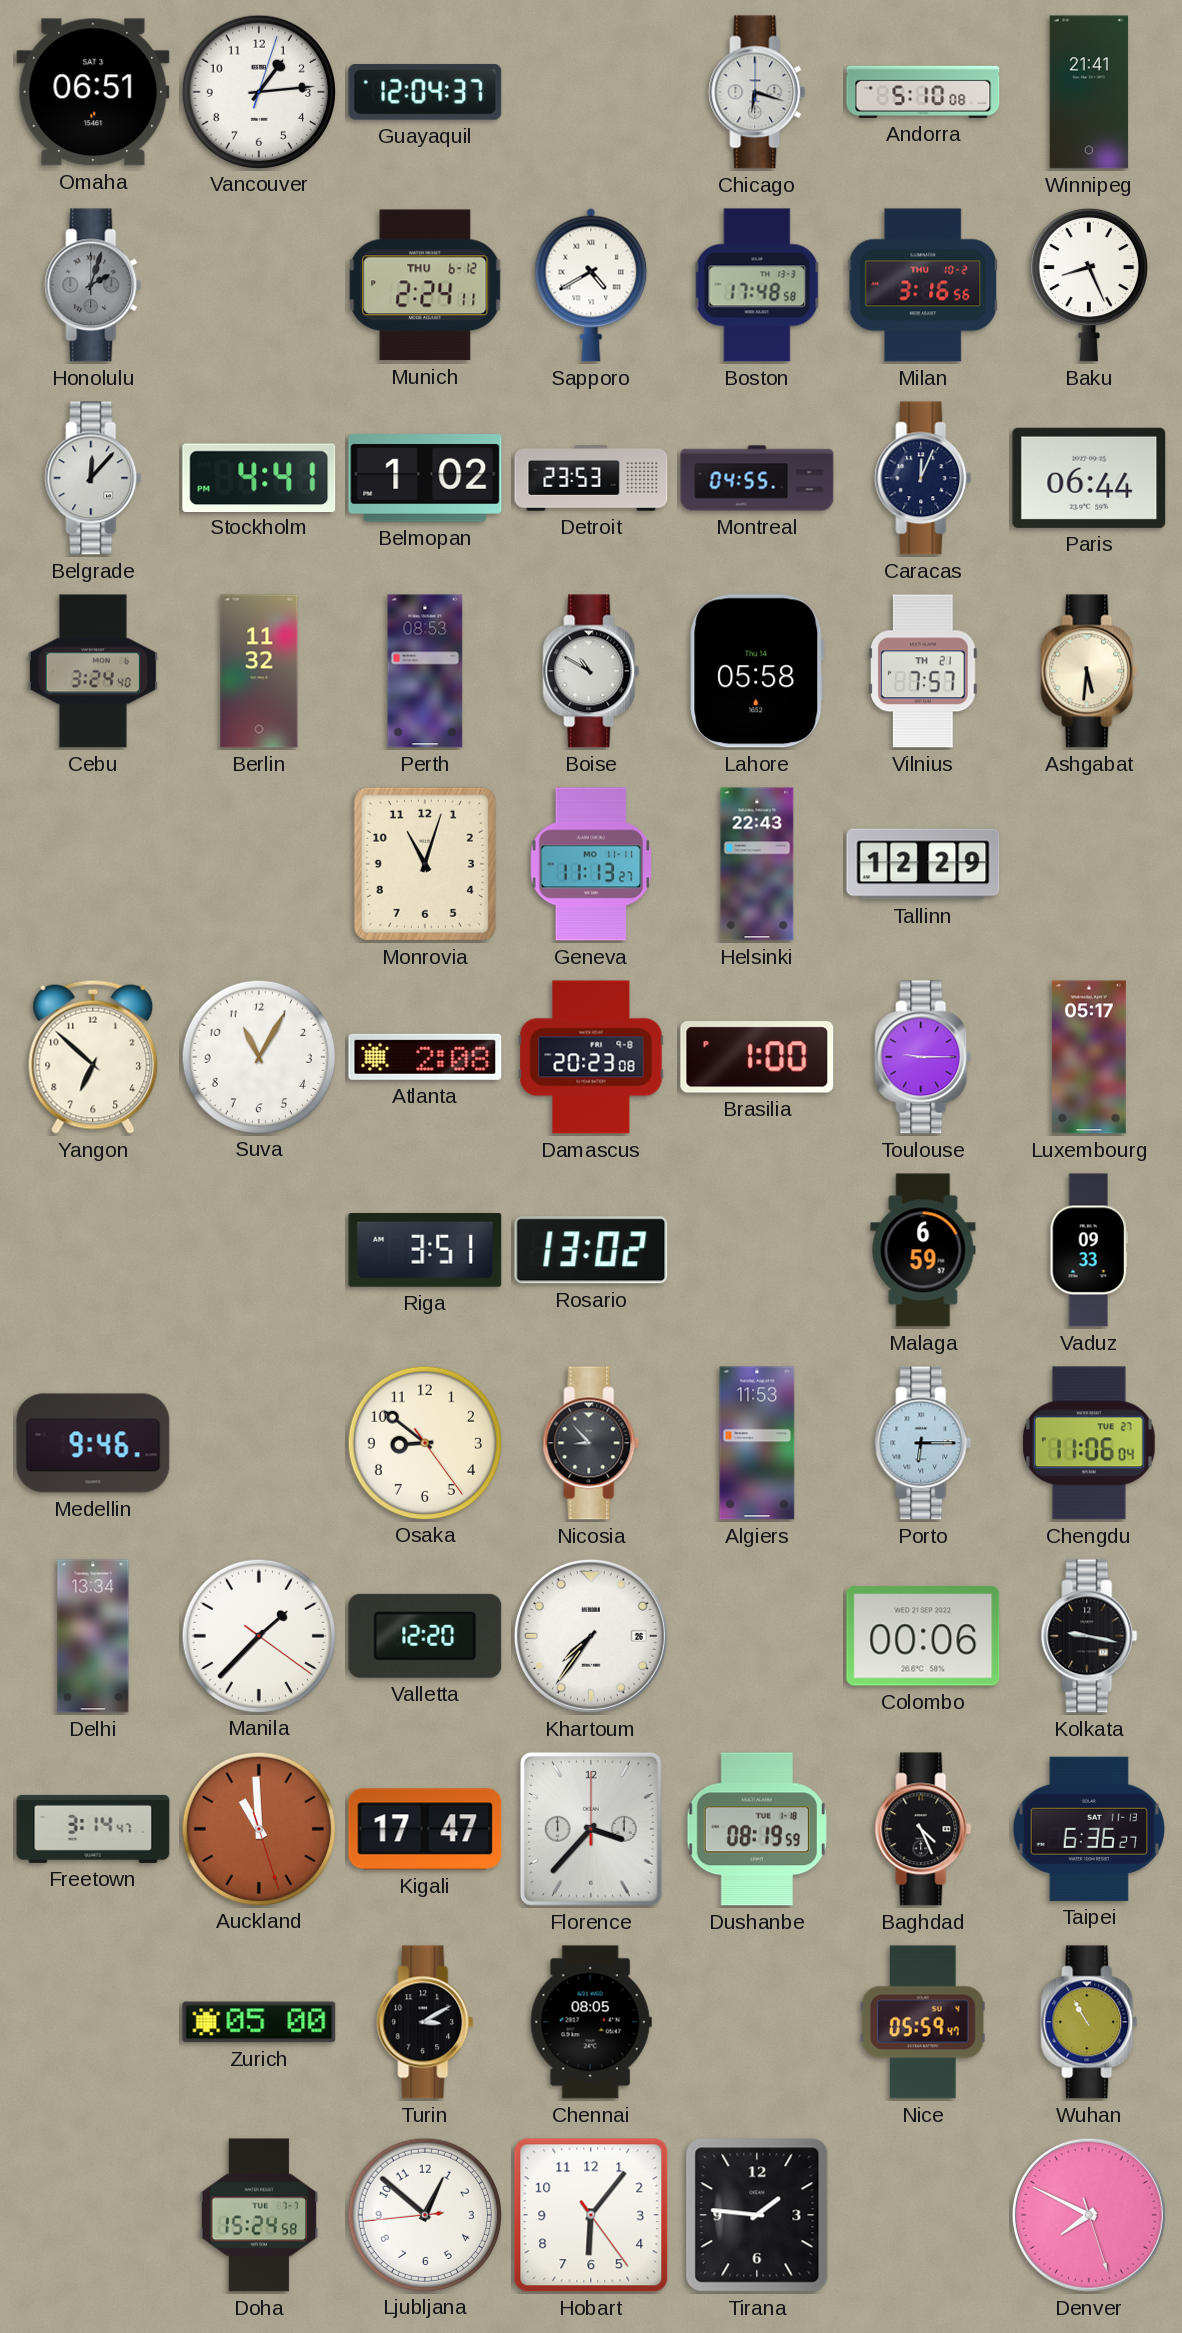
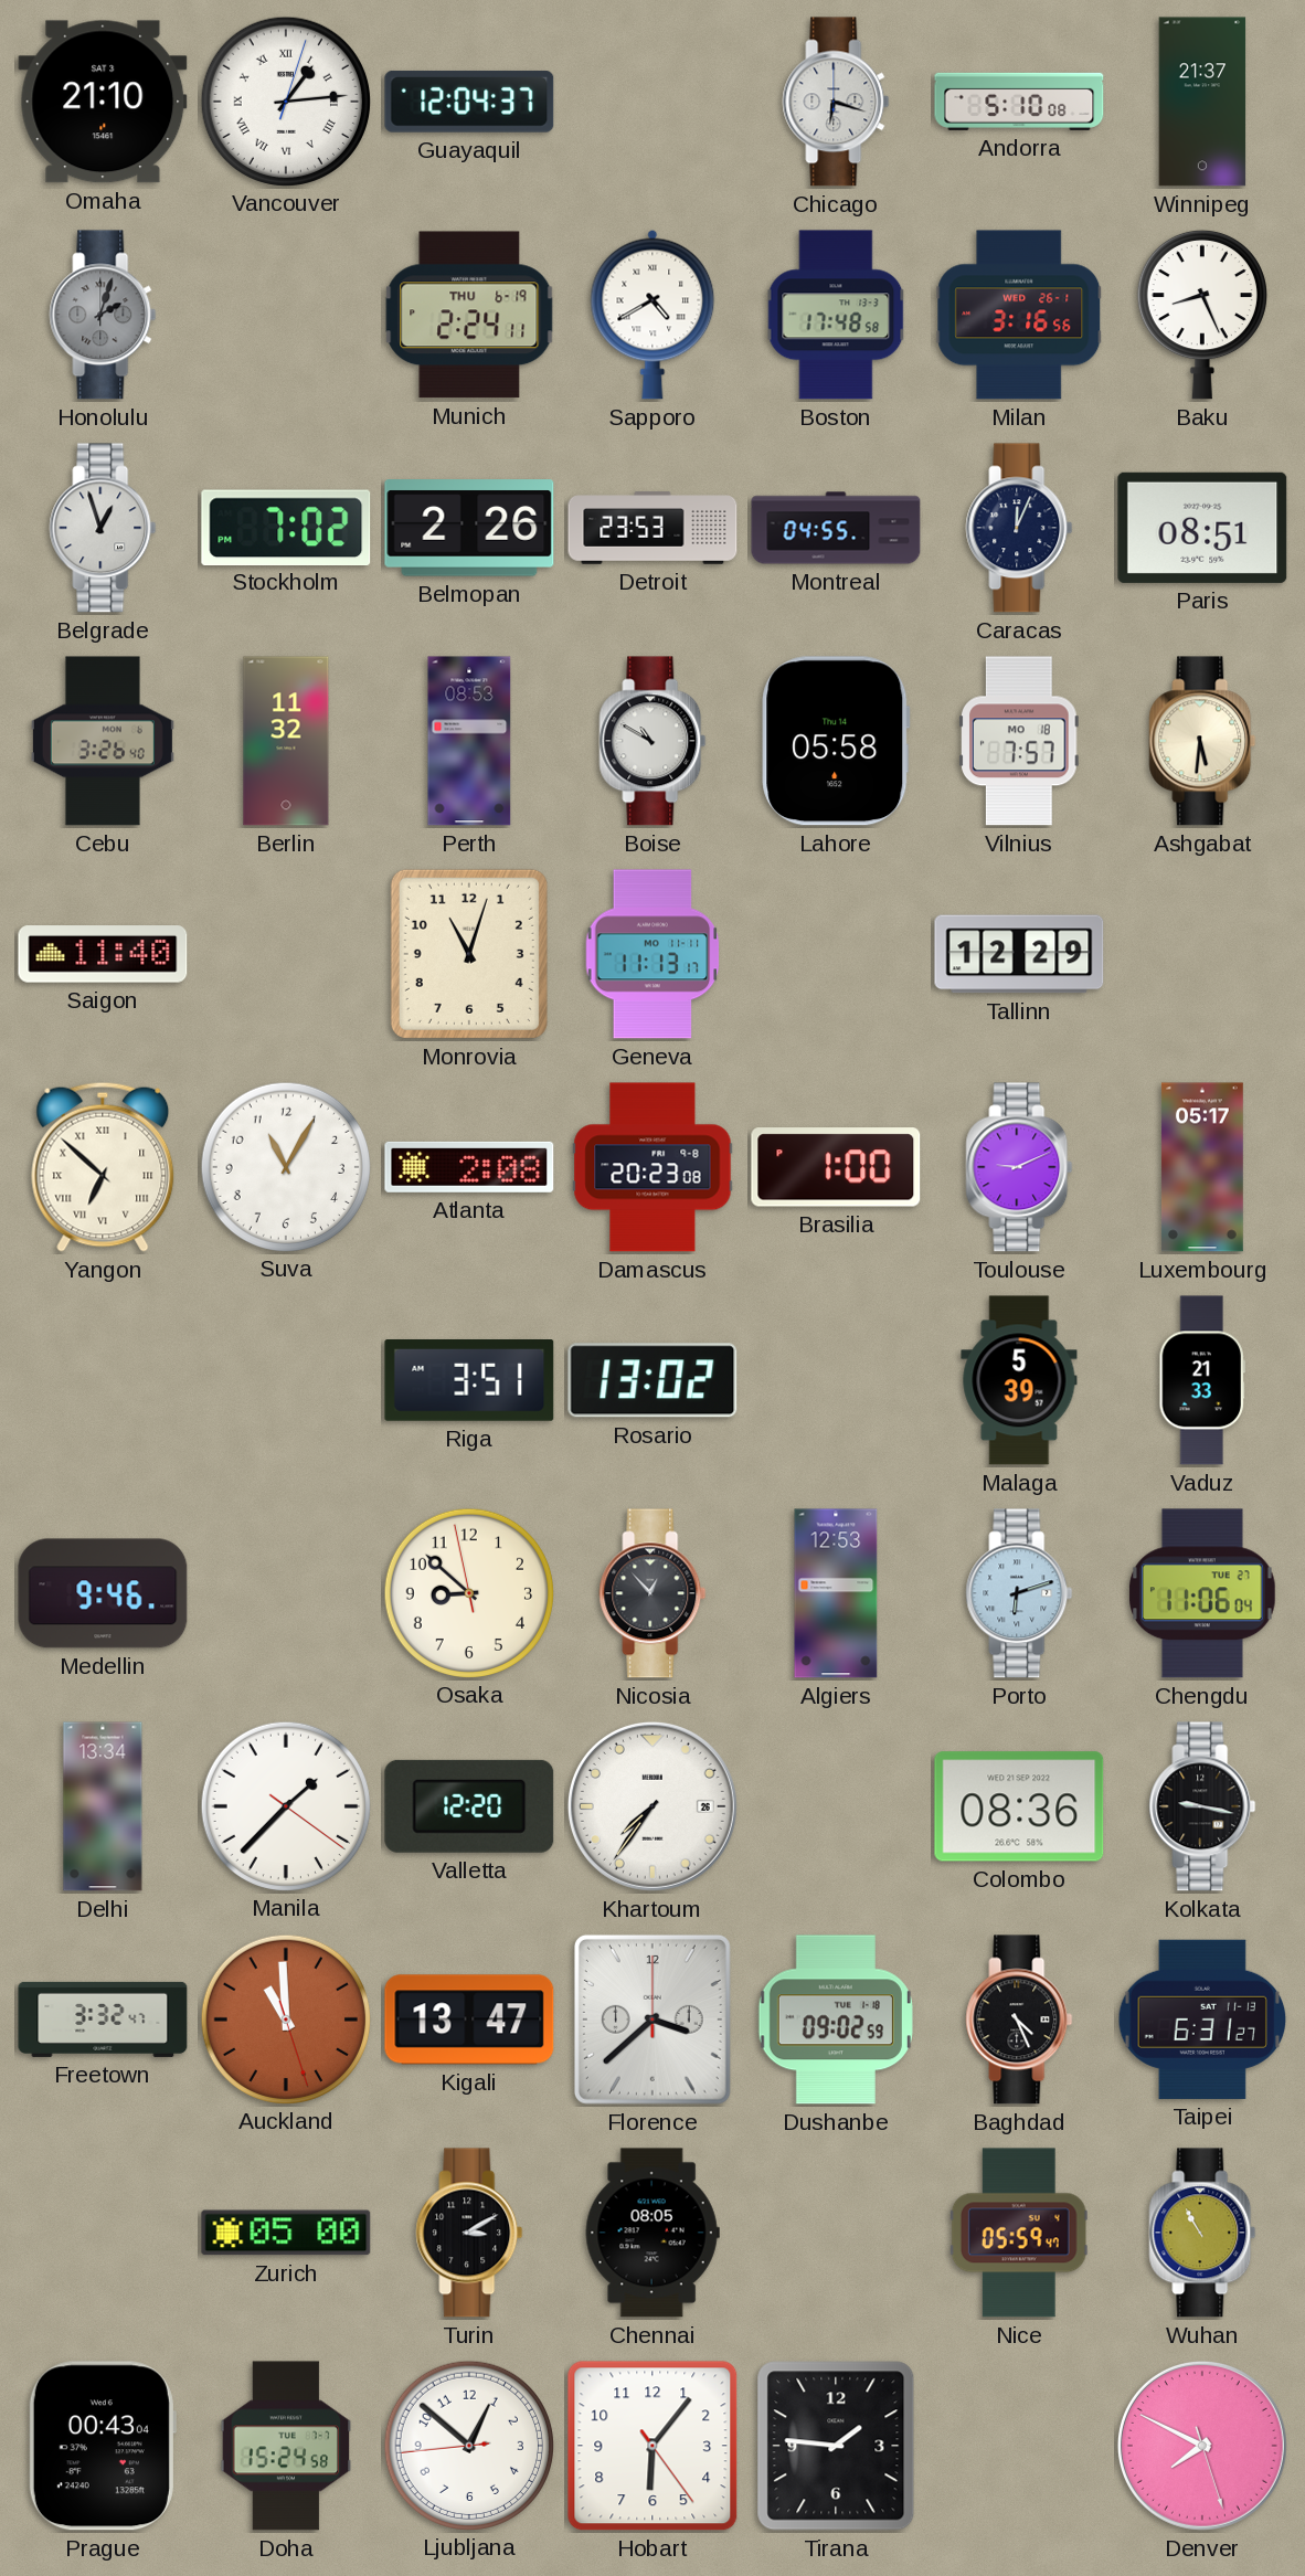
Omaha: 06:51 -> 21:10 (103, 102)
Vancouver numerals: Arabic -> Roman (285, 100)
Winnipeg: 21:41 -> 21:37 (1202, 102)
Munich date: THU 6-12 -> THU 6-19 (469, 315)
Milan date: THU 10-2 -> WED 26-1 (1019, 315)
Belgrade: 12:07 -> 12:57 (103, 528)
Stockholm: 4:41 -> 7:02 (286, 527)
Belmopan: 1:02 -> 2:26 (469, 528)
Paris: 06:44 -> 08:51 (1202, 528)
Cebu: 3:24 -> 3:26 (103, 741)
Vilnius date: TH 21 -> MO 18 (1019, 741)
Saigon: none -> 11:40 (103, 954)
Geneva: 11:13:27 -> 11:13:17 (652, 954)
Helsinki: 22:43 -> none (757, 864)
Yangon numerals: Arabic -> Roman (103, 1167)
Toulouse: 9:15 -> 9:11 (1019, 1167)
Malaga: 6:59 -> 5:39 (1019, 1380)
Vaduz: 09:33 -> 21:33 (1201, 1380)
Osaka: 8:51:24 -> 8:51:58 (468, 1592)
Nicosia: 8:53 -> 12:53 (652, 1593)
Algiers: 11:53 -> 12:53 (836, 1593)
Porto: 6:15 -> 6:12 (1019, 1593)
Colombo: 00:06 -> 08:36 (1019, 1806)
Freetown: 3:14 -> 3:32 (103, 2020)
Kigali: 17:47 -> 13:47 (469, 2020)
Florence: 3:37 -> 3:38 (652, 2020)
Dushanbe: 08:19 -> 09:02 (836, 2020)
Taipei: 6:36 -> 6:31 (1202, 2020)
Prague: none -> 00:43 (103, 2446)
